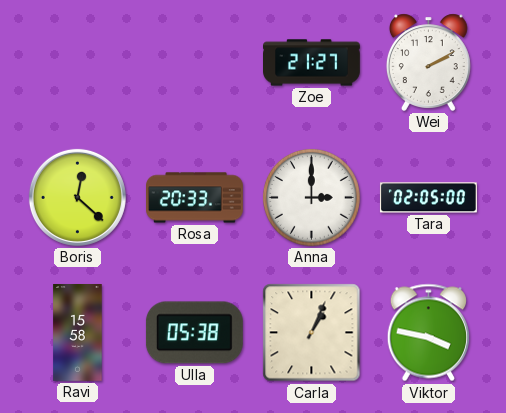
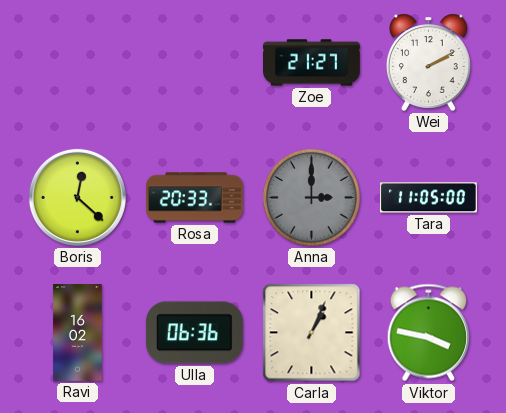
Anna dial: white -> grey (311, 197)
Tara: 02:05 -> 11:05 (428, 198)
Ravi: 15:58 -> 16:02 (78, 333)
Ulla: 05:38 -> 06:36 (194, 333)
